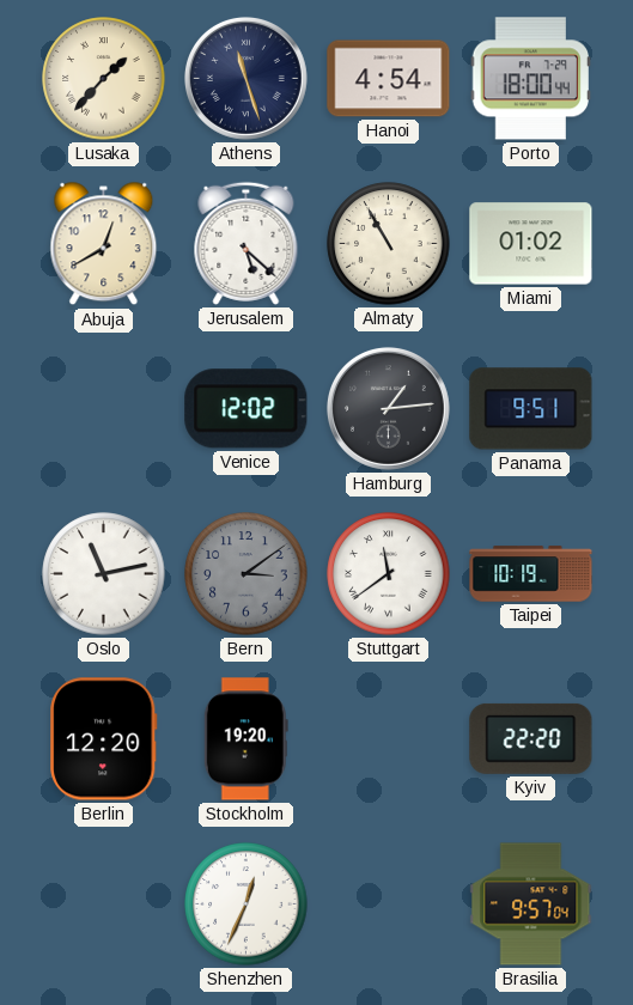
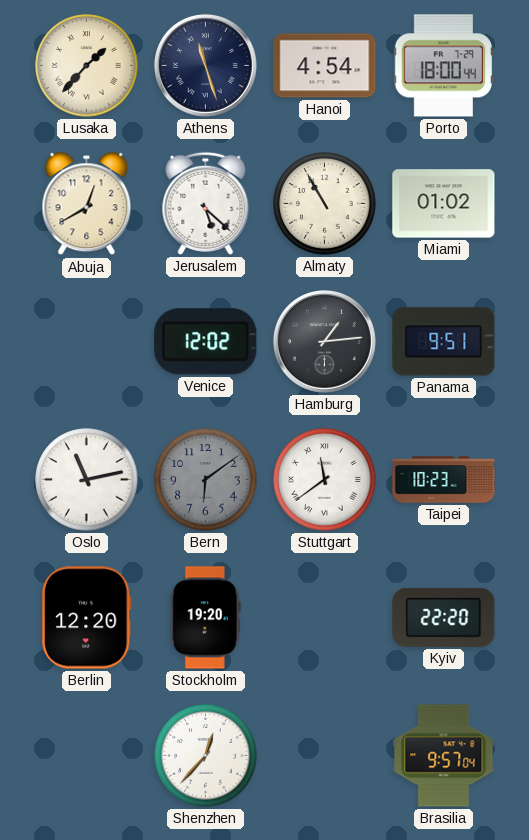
Bern: 3:09 -> 6:09 (206, 480)
Taipei: 10:19 -> 10:23 (444, 480)
Shenzhen: 12:34 -> 12:37 (206, 756)
